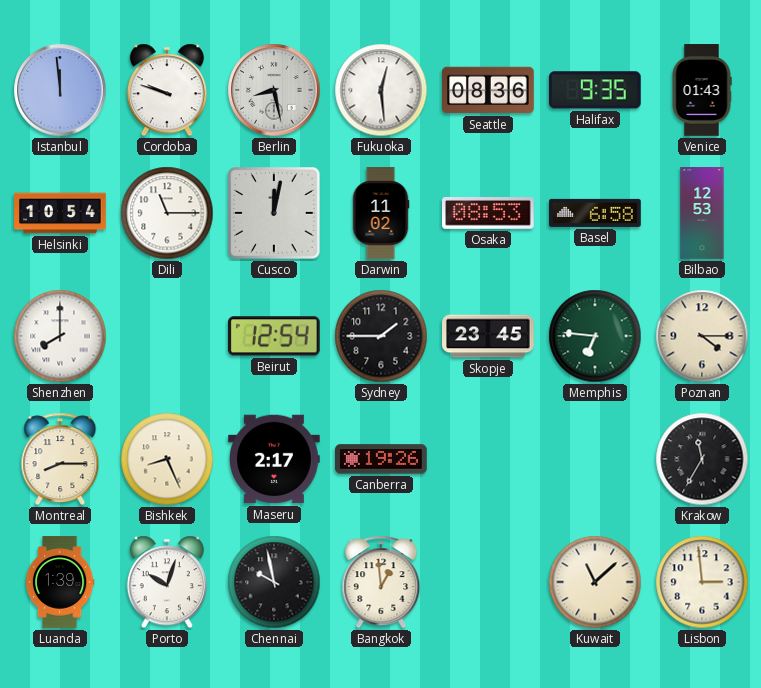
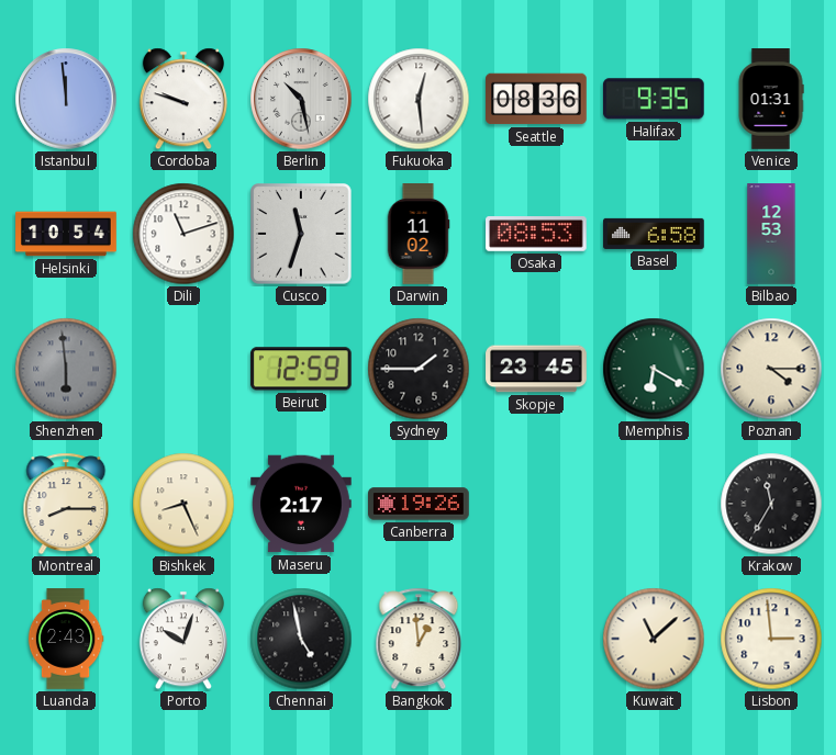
Berlin: 8:28 -> 10:28 (301, 99)
Venice: 01:43 -> 01:31 (771, 99)
Dili: 11:15 -> 11:12 (183, 234)
Cusco: 12:02 -> 11:33 (301, 234)
Shenzhen: 8:00 -> 5:59 (66, 369)
Shenzhen dial: white -> grey (66, 369)
Beirut: 12:54 -> 12:59 (301, 369)
Memphis: 6:46 -> 6:20 (654, 369)
Luanda: 1:39 -> 2:43 (66, 639)
Chennai: 9:58 -> 4:58 (301, 639)
